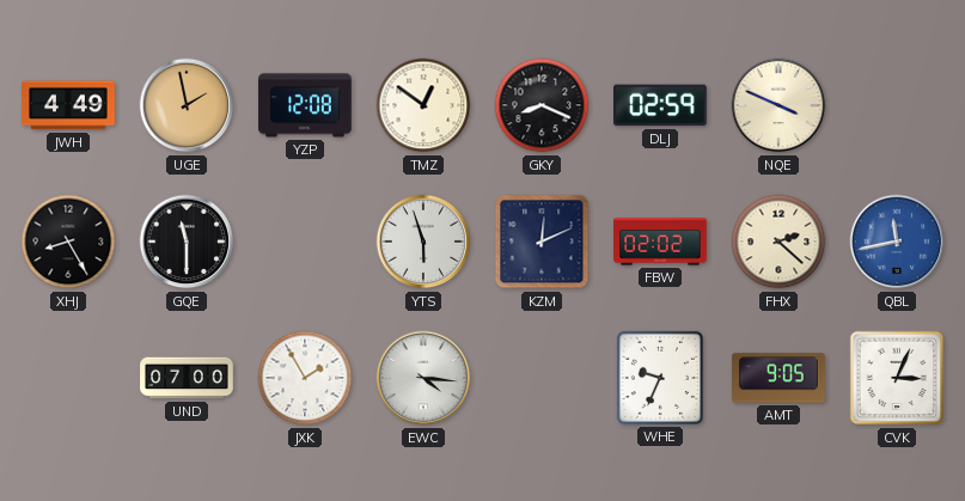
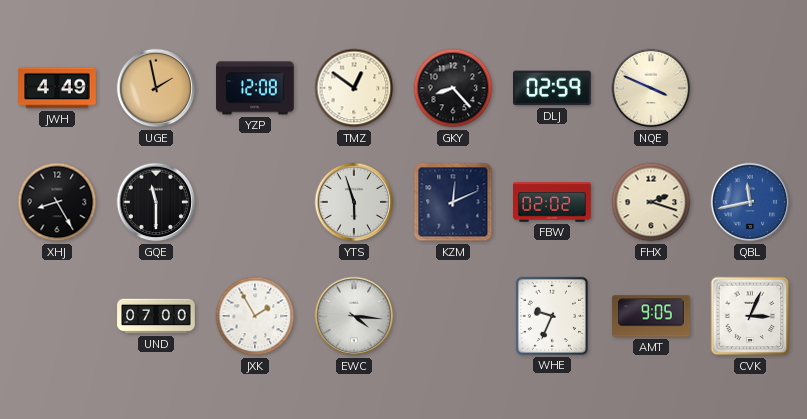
GKY: 8:19 -> 8:23 (453, 88)
FHX: 2:22 -> 2:18 (651, 202)
